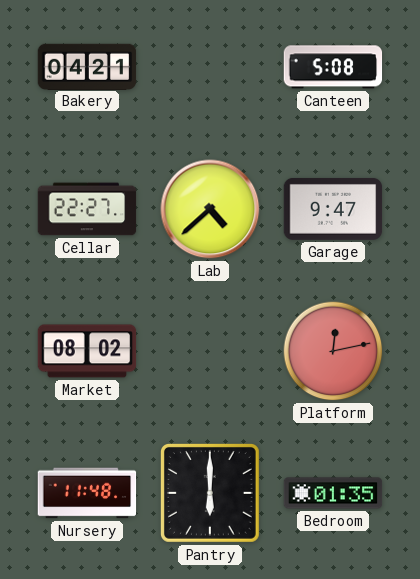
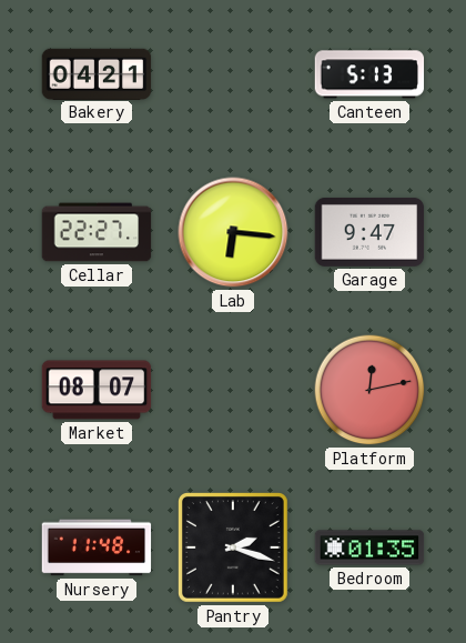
Canteen: 5:08 -> 5:13 (369, 74)
Lab: 4:38 -> 6:16 (233, 232)
Market: 08:02 -> 08:07 (97, 390)
Pantry: 6:00 -> 2:18 (233, 547)
